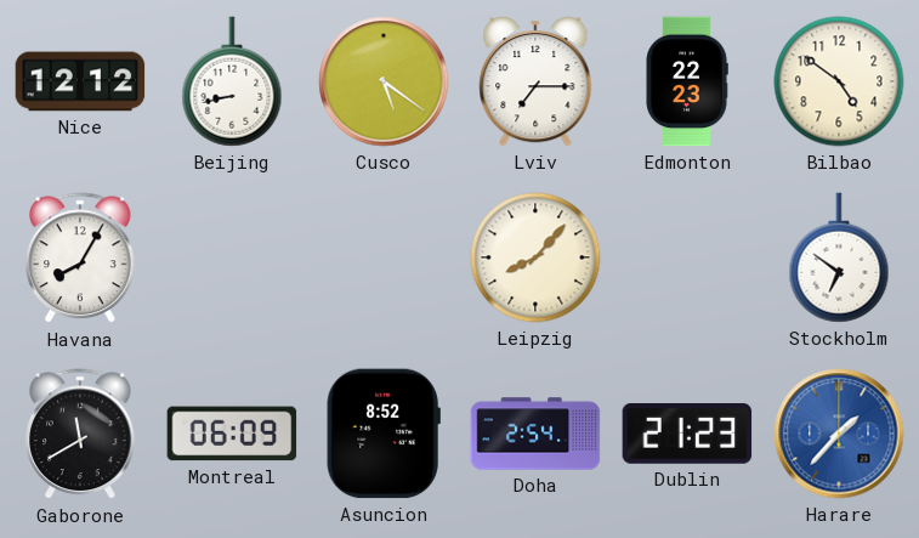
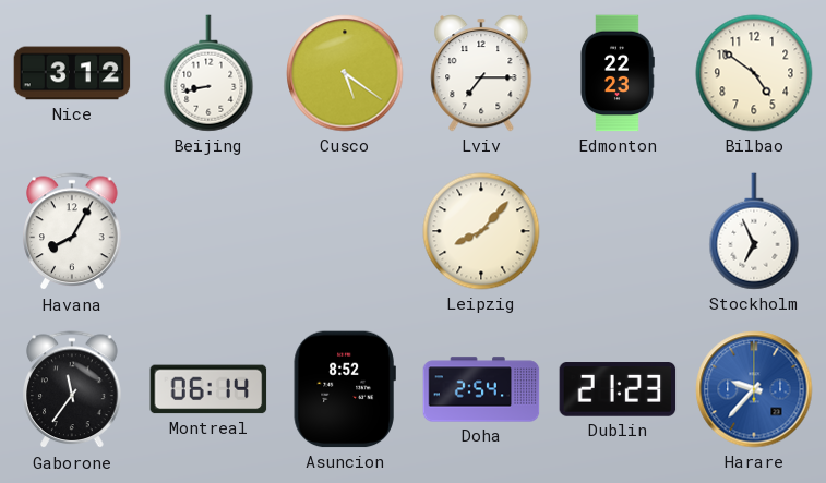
Nice: 12:12 -> 3:12 (72, 73)
Stockholm: 6:51 -> 6:56 (754, 231)
Gaborone: 11:40 -> 11:36 (72, 390)
Montreal: 06:09 -> 06:14 (208, 389)
Harare: 1:37 -> 9:37 (754, 389)
